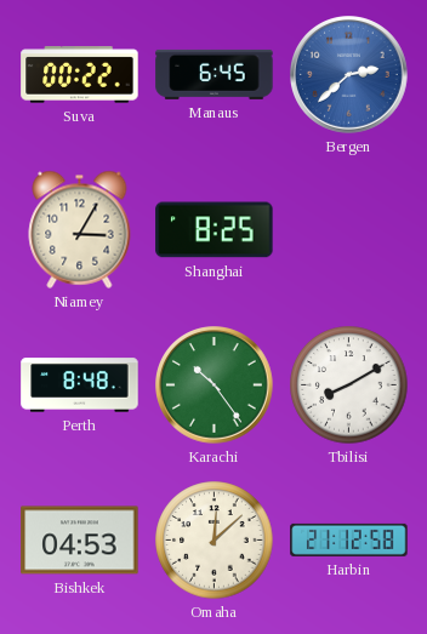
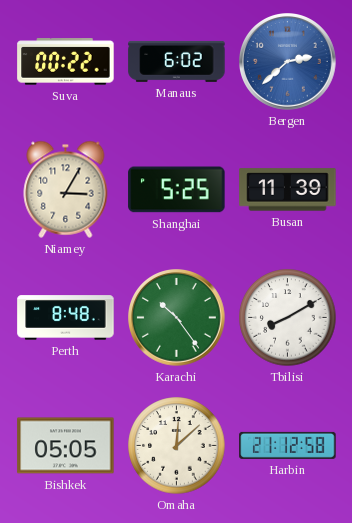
Manaus: 6:45 -> 6:02 (177, 61)
Shanghai: 8:25 -> 5:25 (177, 190)
Busan: none -> 11:39 (288, 190)
Bishkek: 04:53 -> 05:05 (66, 446)
